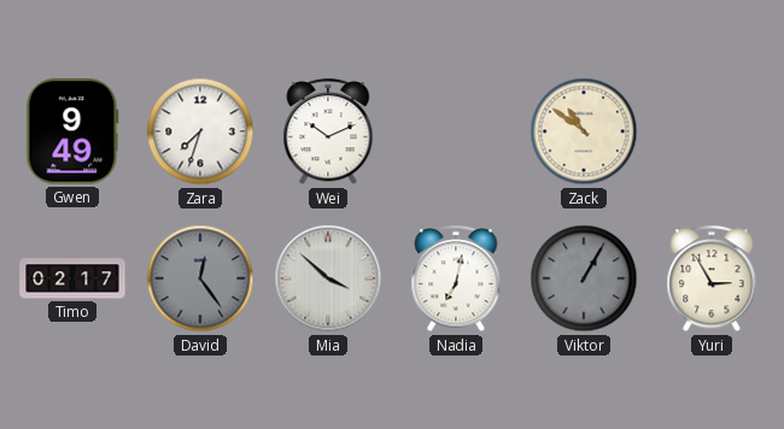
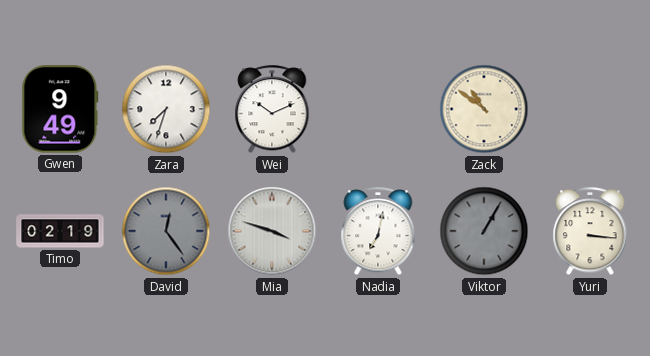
Timo: 02:17 -> 02:19 (60, 231)
Mia: 3:52 -> 3:48 (272, 231)
Yuri: 2:55 -> 3:16 (590, 232)
